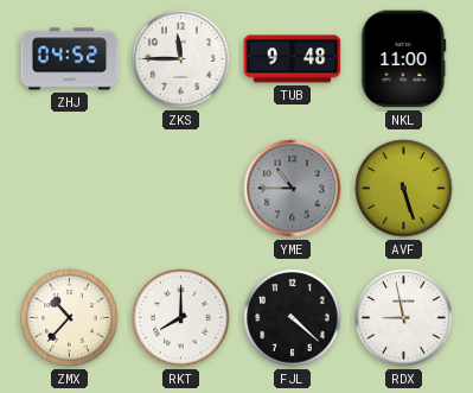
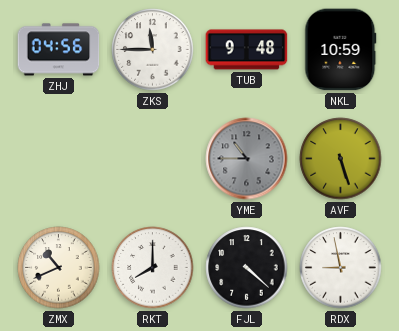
ZHJ: 04:52 -> 04:56 (59, 50)
NKL: 11:00 -> 10:59 (341, 50)
ZMX: 10:37 -> 10:41 (59, 268)
